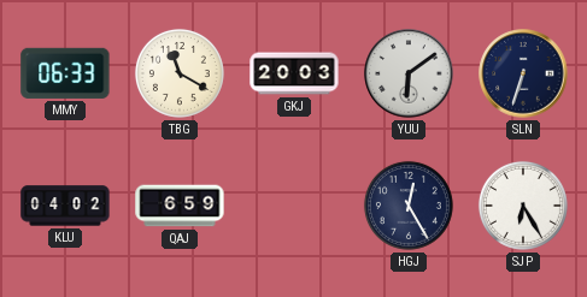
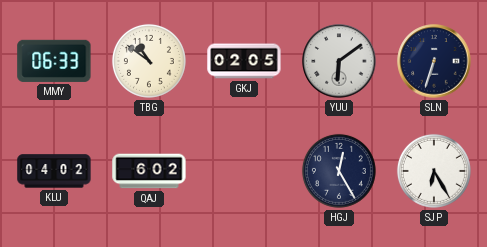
TBG: 11:20 -> 10:51 (149, 61)
GKJ: 20:03 -> 02:05 (244, 61)
QAJ: 6:59 -> 6:02 (149, 171)
